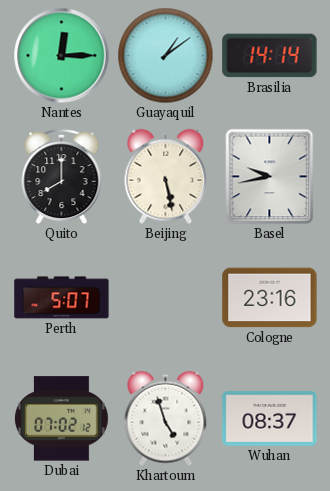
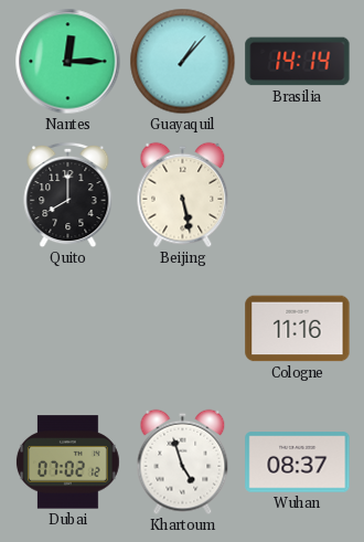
Guayaquil: 1:09 -> 1:07 (183, 62)
Basel: 9:43 -> none (270, 177)
Perth: 5:07 -> none (62, 298)
Cologne: 23:16 -> 11:16 (298, 329)
